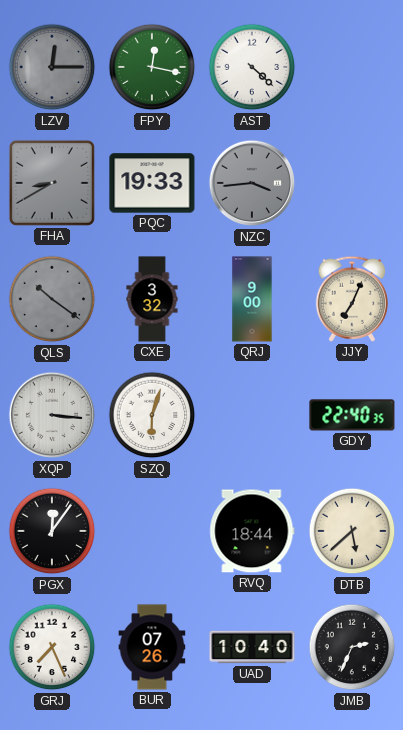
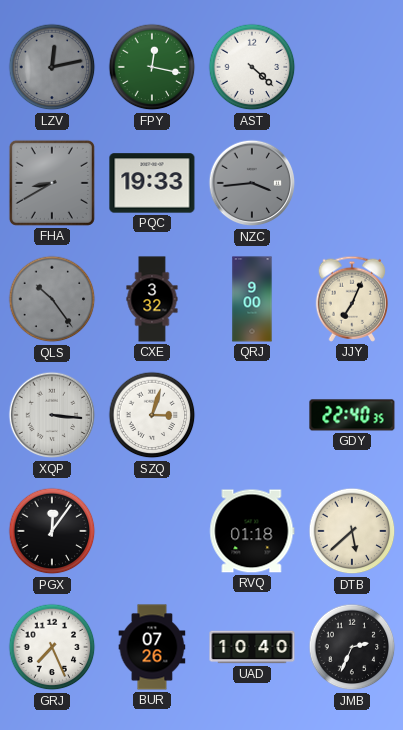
LZV: 12:15 -> 12:13 (52, 67)
QLS: 10:21 -> 10:24 (52, 299)
SZQ: 6:03 -> 3:03 (152, 415)
RVQ: 18:44 -> 01:18 (252, 531)
